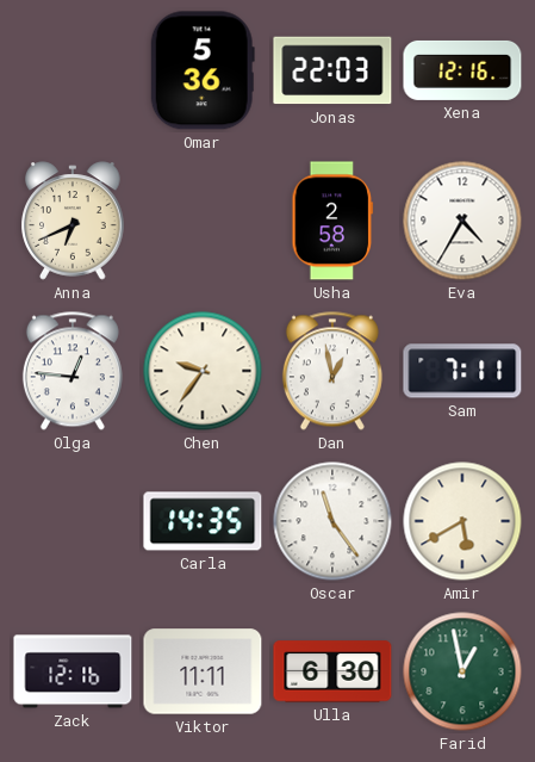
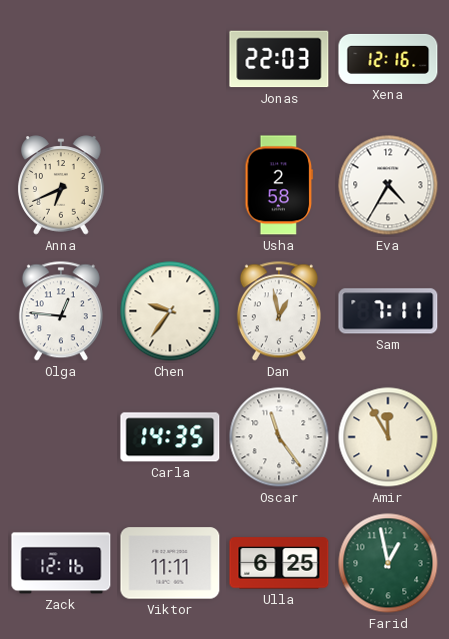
Omar: 5:36 -> none (203, 70)
Amir: 5:40 -> 11:55 (388, 437)
Ulla: 6:30 -> 6:25 (279, 563)
